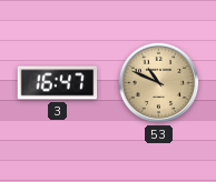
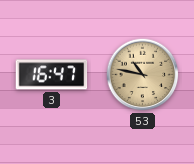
53: 10:49 -> 10:47 (143, 75)
